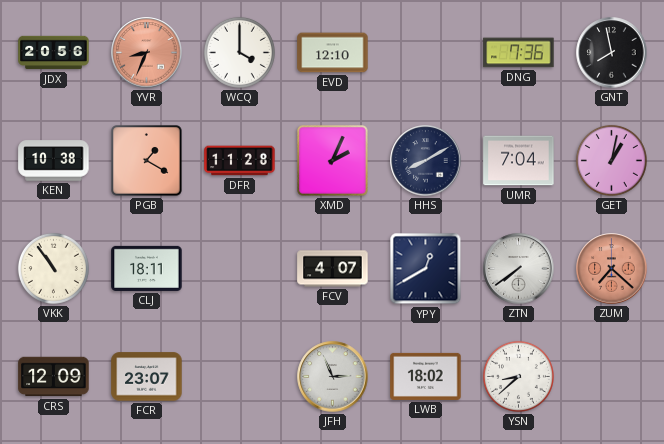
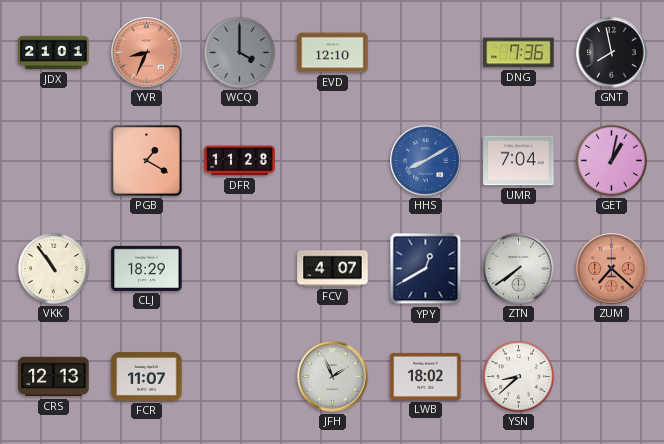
JDX: 20:56 -> 21:01 (54, 53)
WCQ dial: white -> grey (239, 52)
KEN: 10:38 -> none (54, 161)
XMD: 2:04 -> none (333, 161)
HHS dial: navy -> blue (426, 161)
CLJ: 18:11 -> 18:29 (147, 268)
CRS: 12:09 -> 12:13 (54, 377)
FCR: 23:07 -> 11:07 (147, 377)
JFH: 2:56 -> 1:56 (333, 377)
